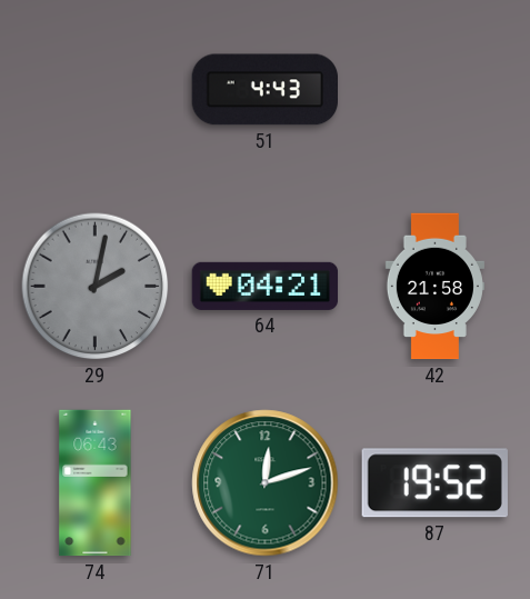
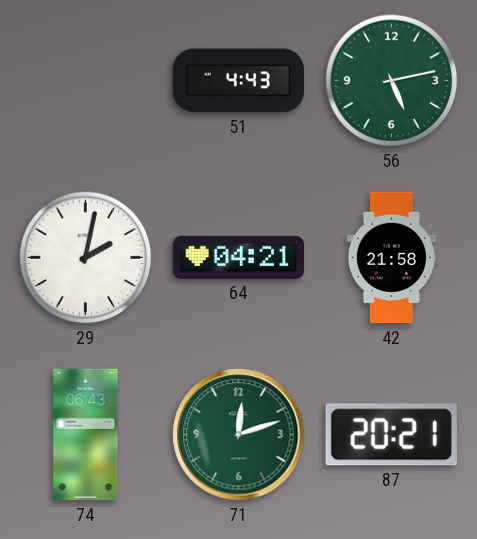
56: none -> 5:13 (392, 81)
29 dial: grey -> white (86, 258)
87: 19:52 -> 20:21 (391, 435)
